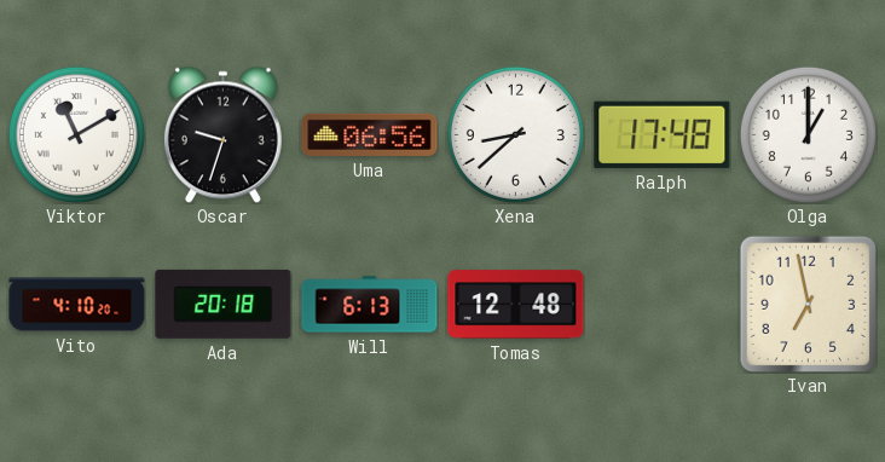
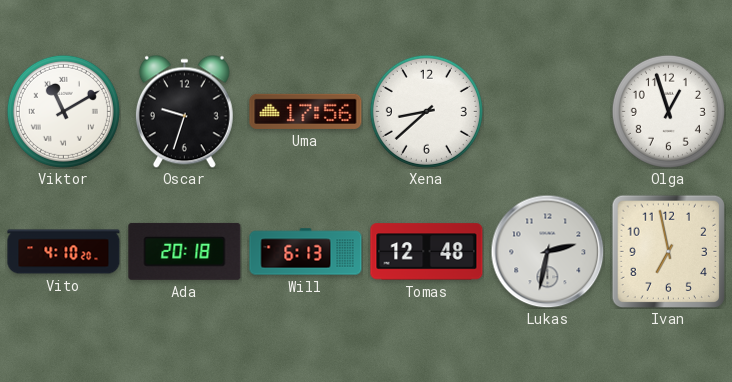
Uma: 06:56 -> 17:56 (306, 111)
Ralph: 17:48 -> none (663, 134)
Olga: 1:00 -> 12:57 (668, 111)
Lukas: none -> 2:32 (547, 251)
